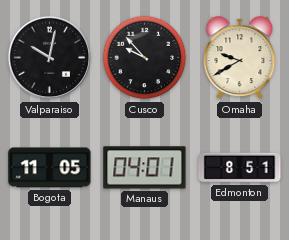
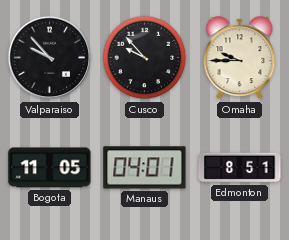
Valparaiso: 10:02 -> 9:53 (50, 58)
Omaha: 9:40 -> 9:45 (240, 58)
